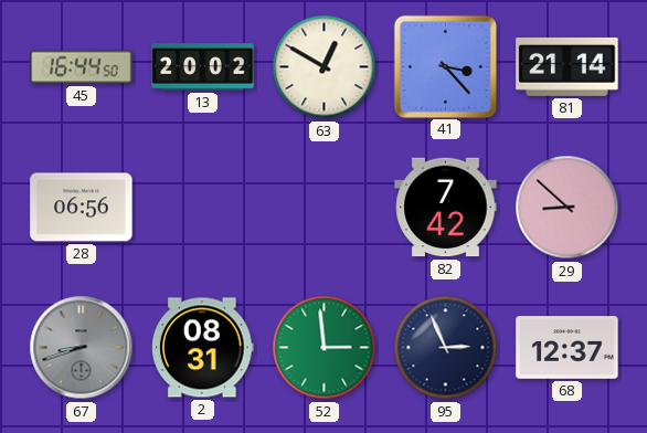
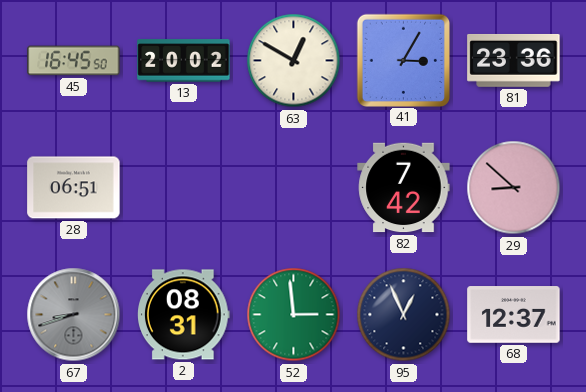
45: 16:44 -> 16:45 (74, 61)
41: 3:23 -> 3:05 (403, 60)
81: 21:14 -> 23:36 (514, 60)
28: 06:56 -> 06:51 (74, 188)
95: 2:56 -> 12:56 (404, 315)
